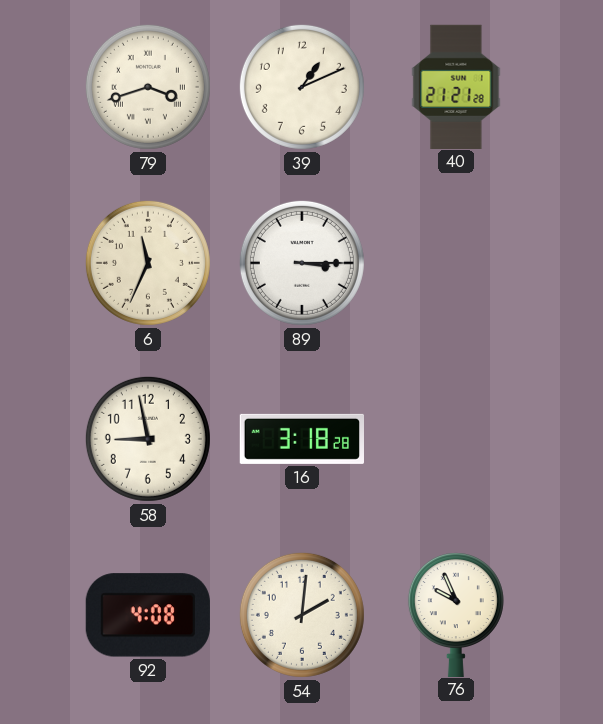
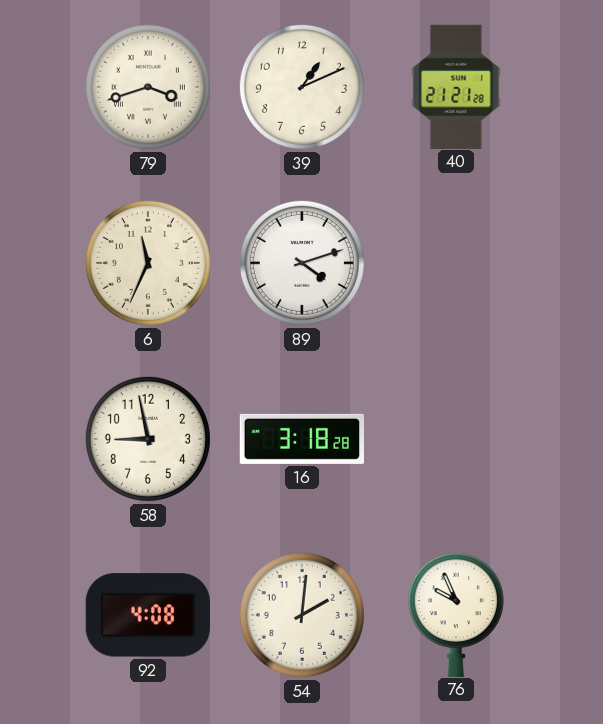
89: 3:15 -> 4:12 (302, 263)
